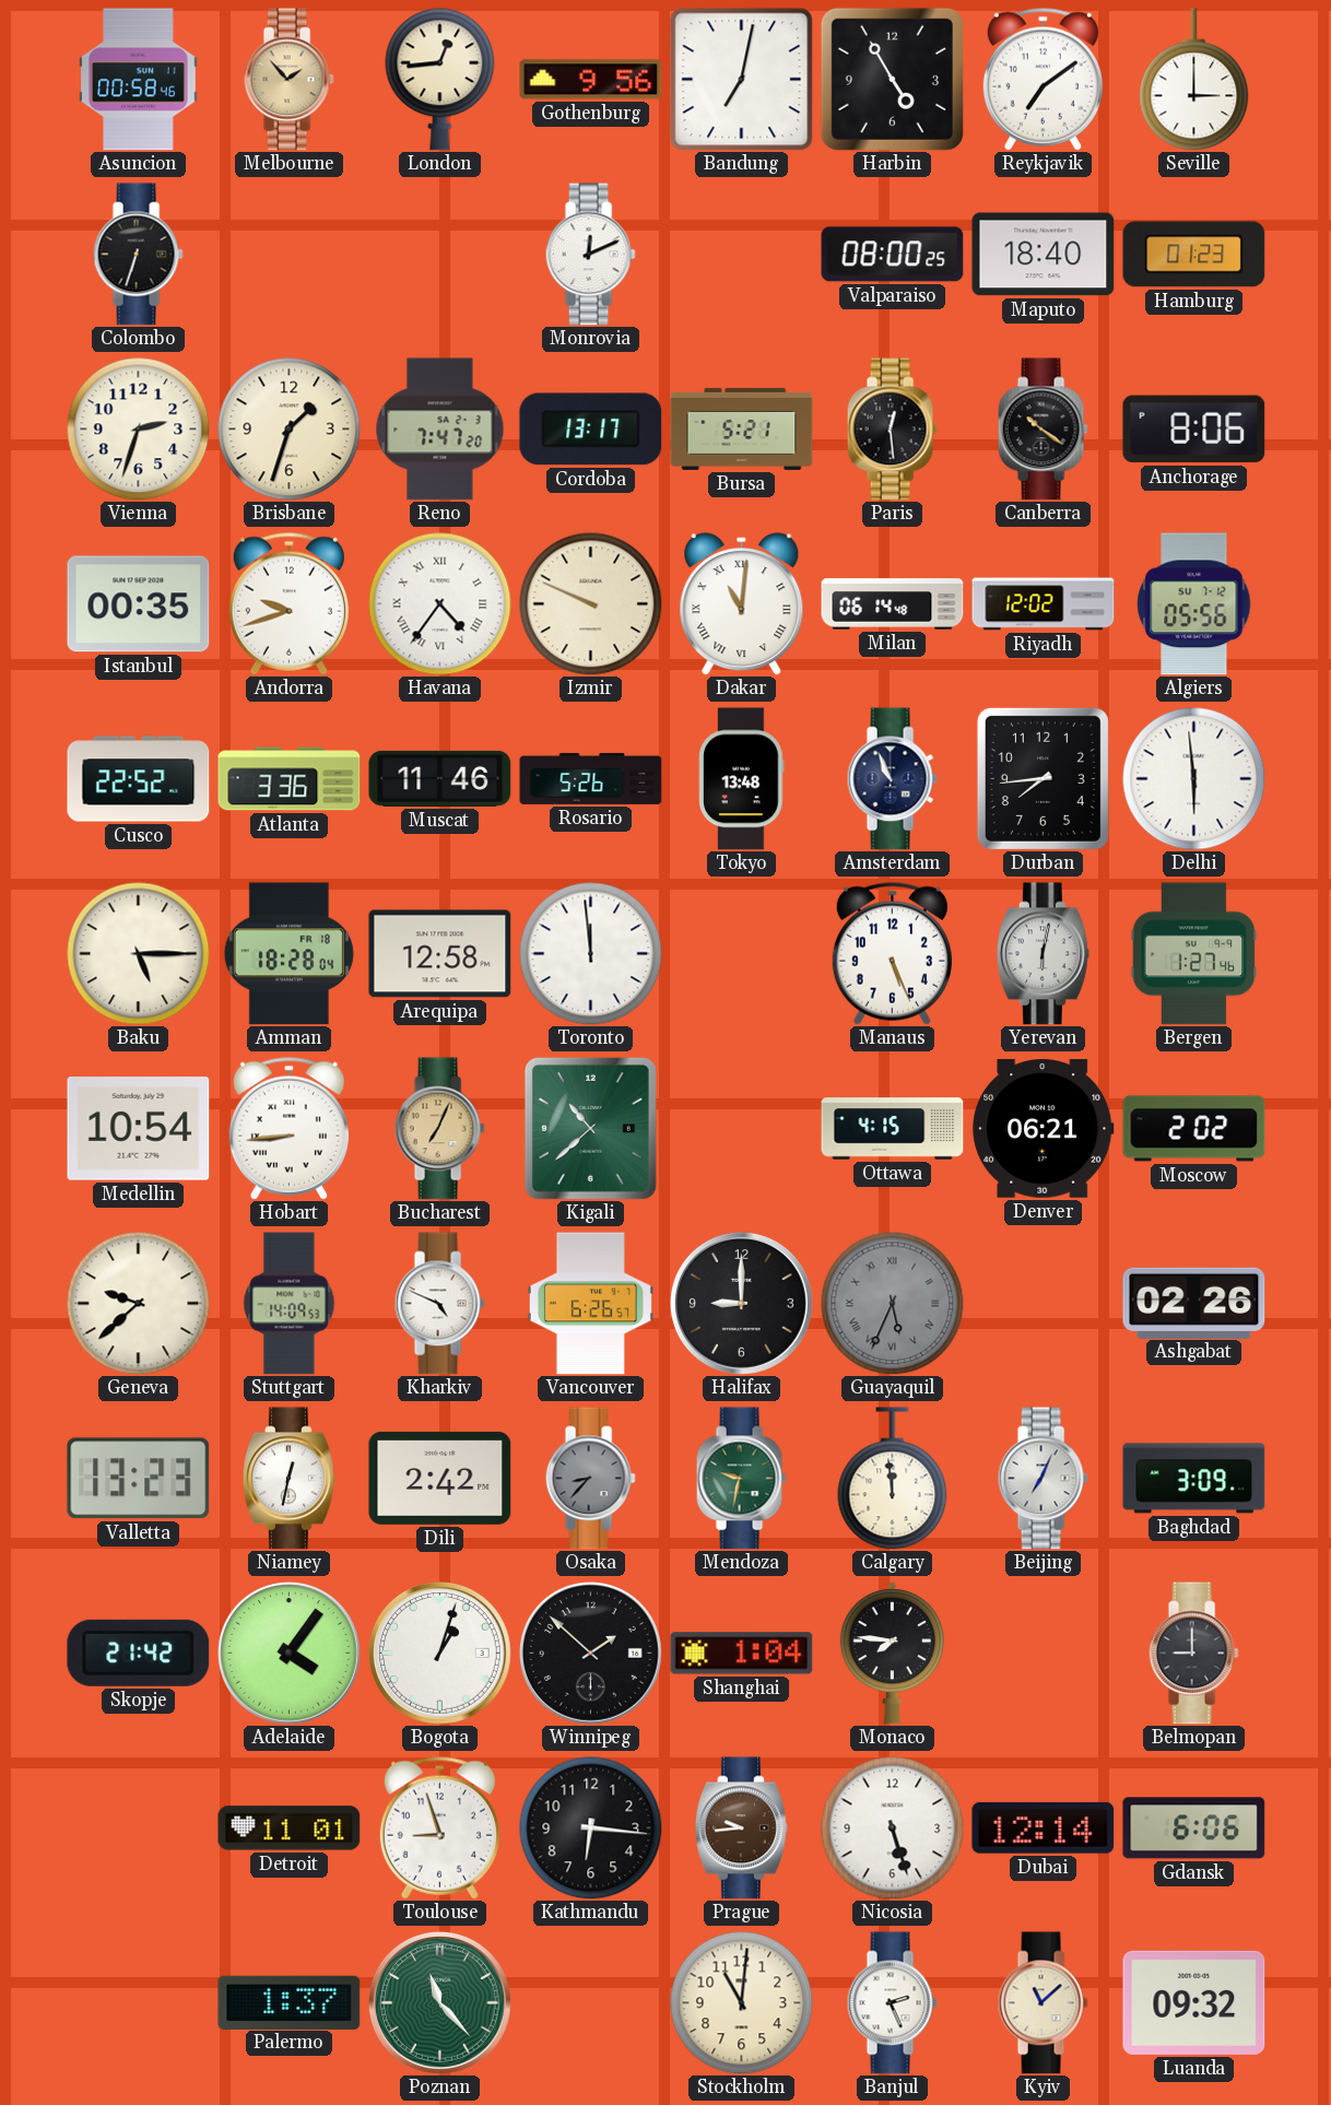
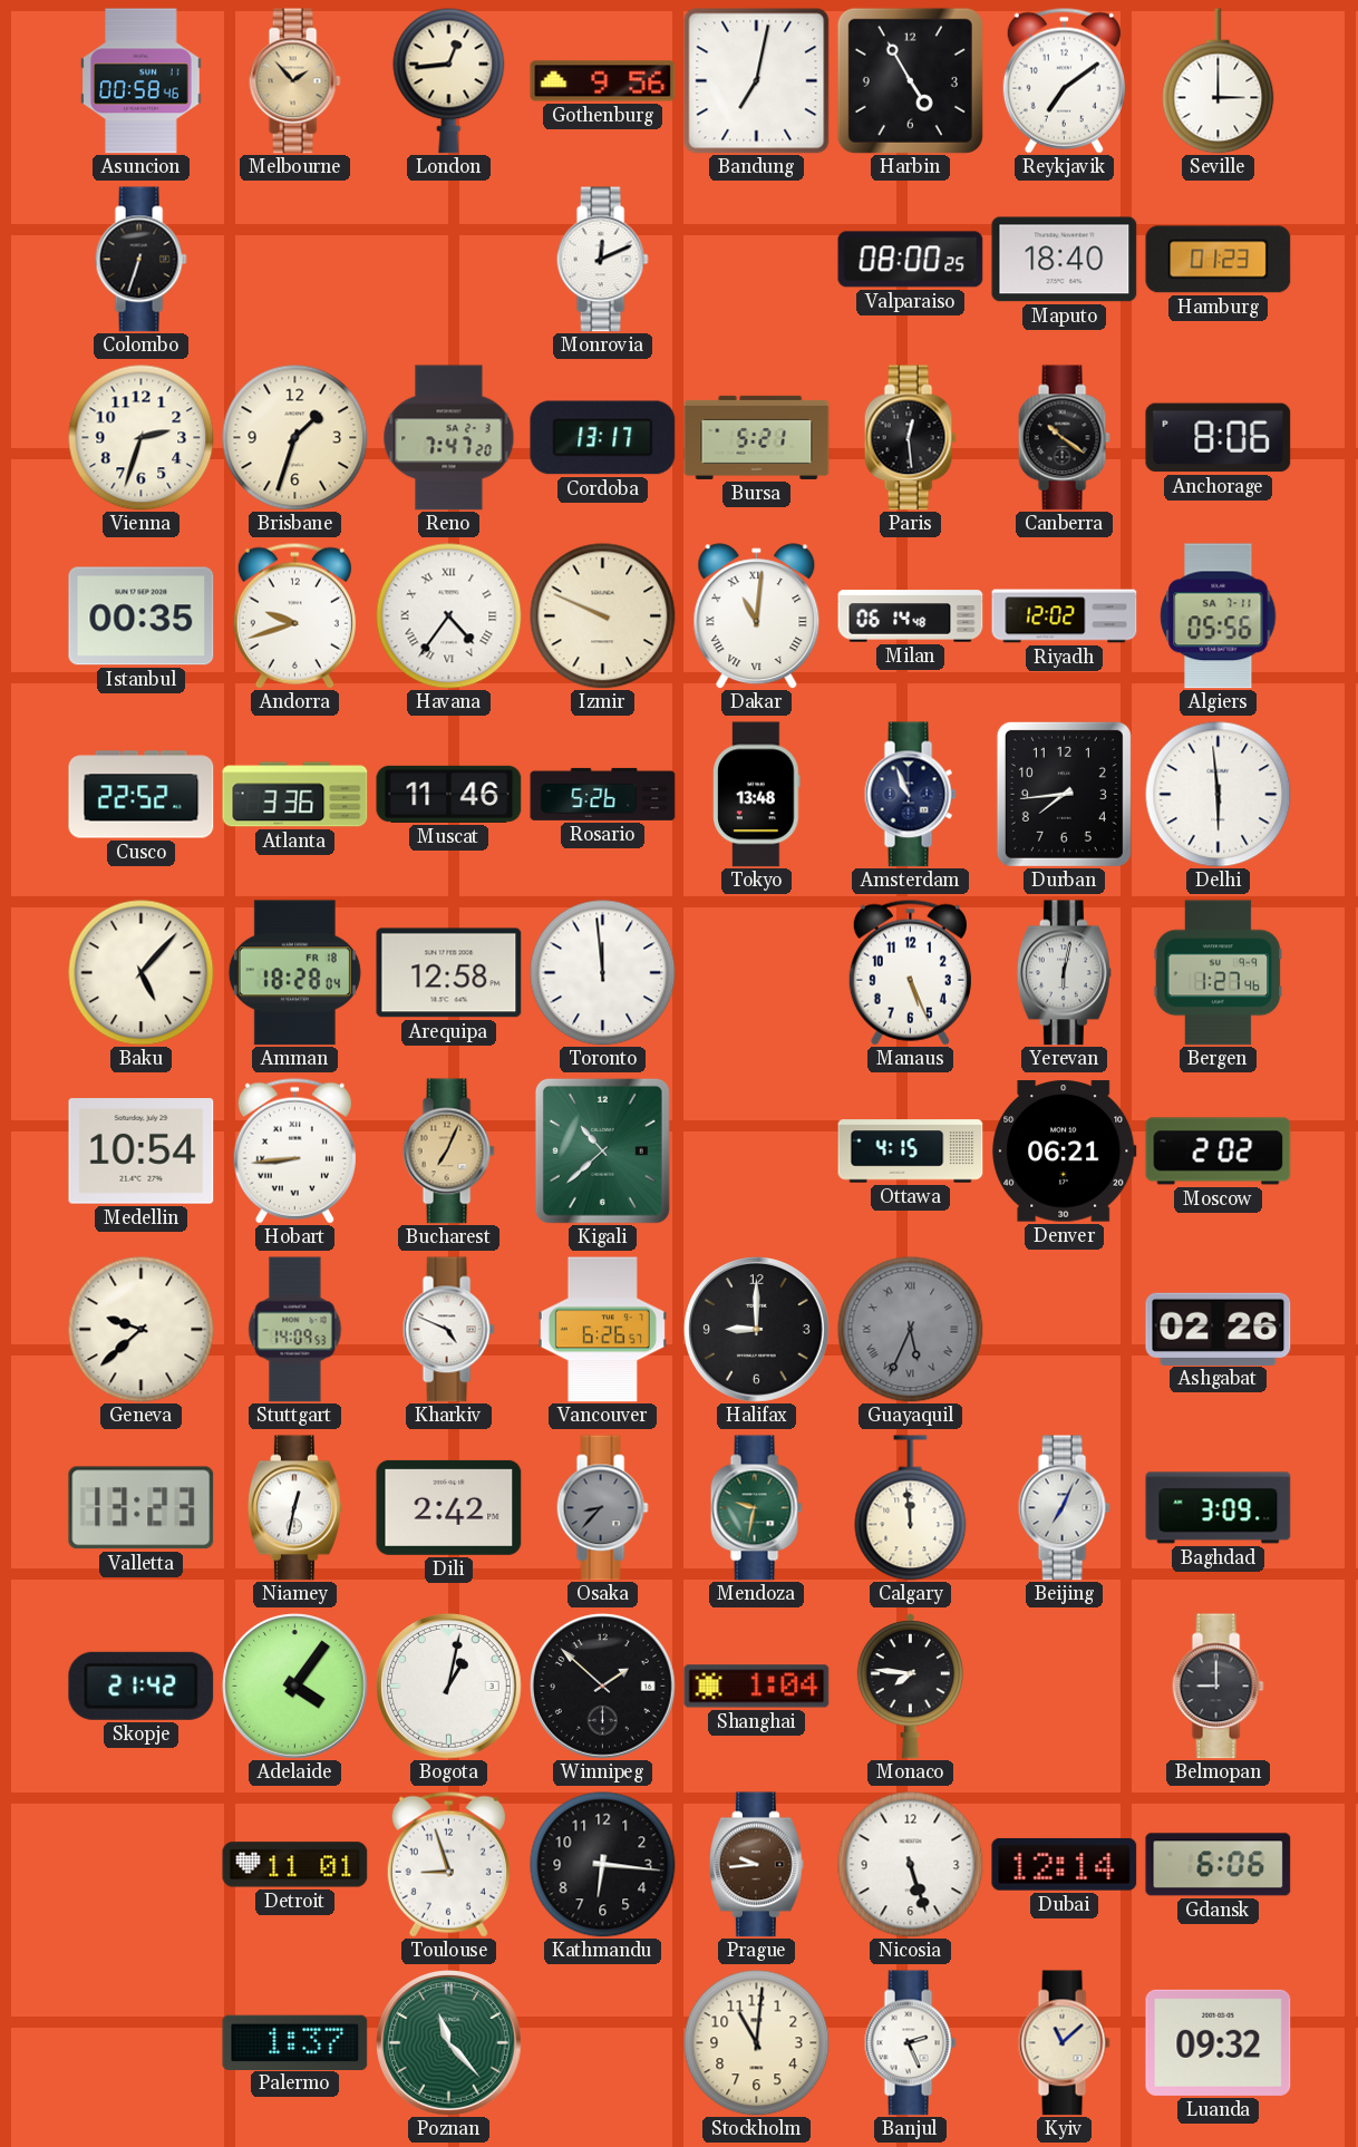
Algiers date: SU 7-12 -> SA 7-11 (1219, 616)
Baku: 5:15 -> 5:07 (142, 973)
Bogota: 1:03 -> 1:02 (449, 1687)
